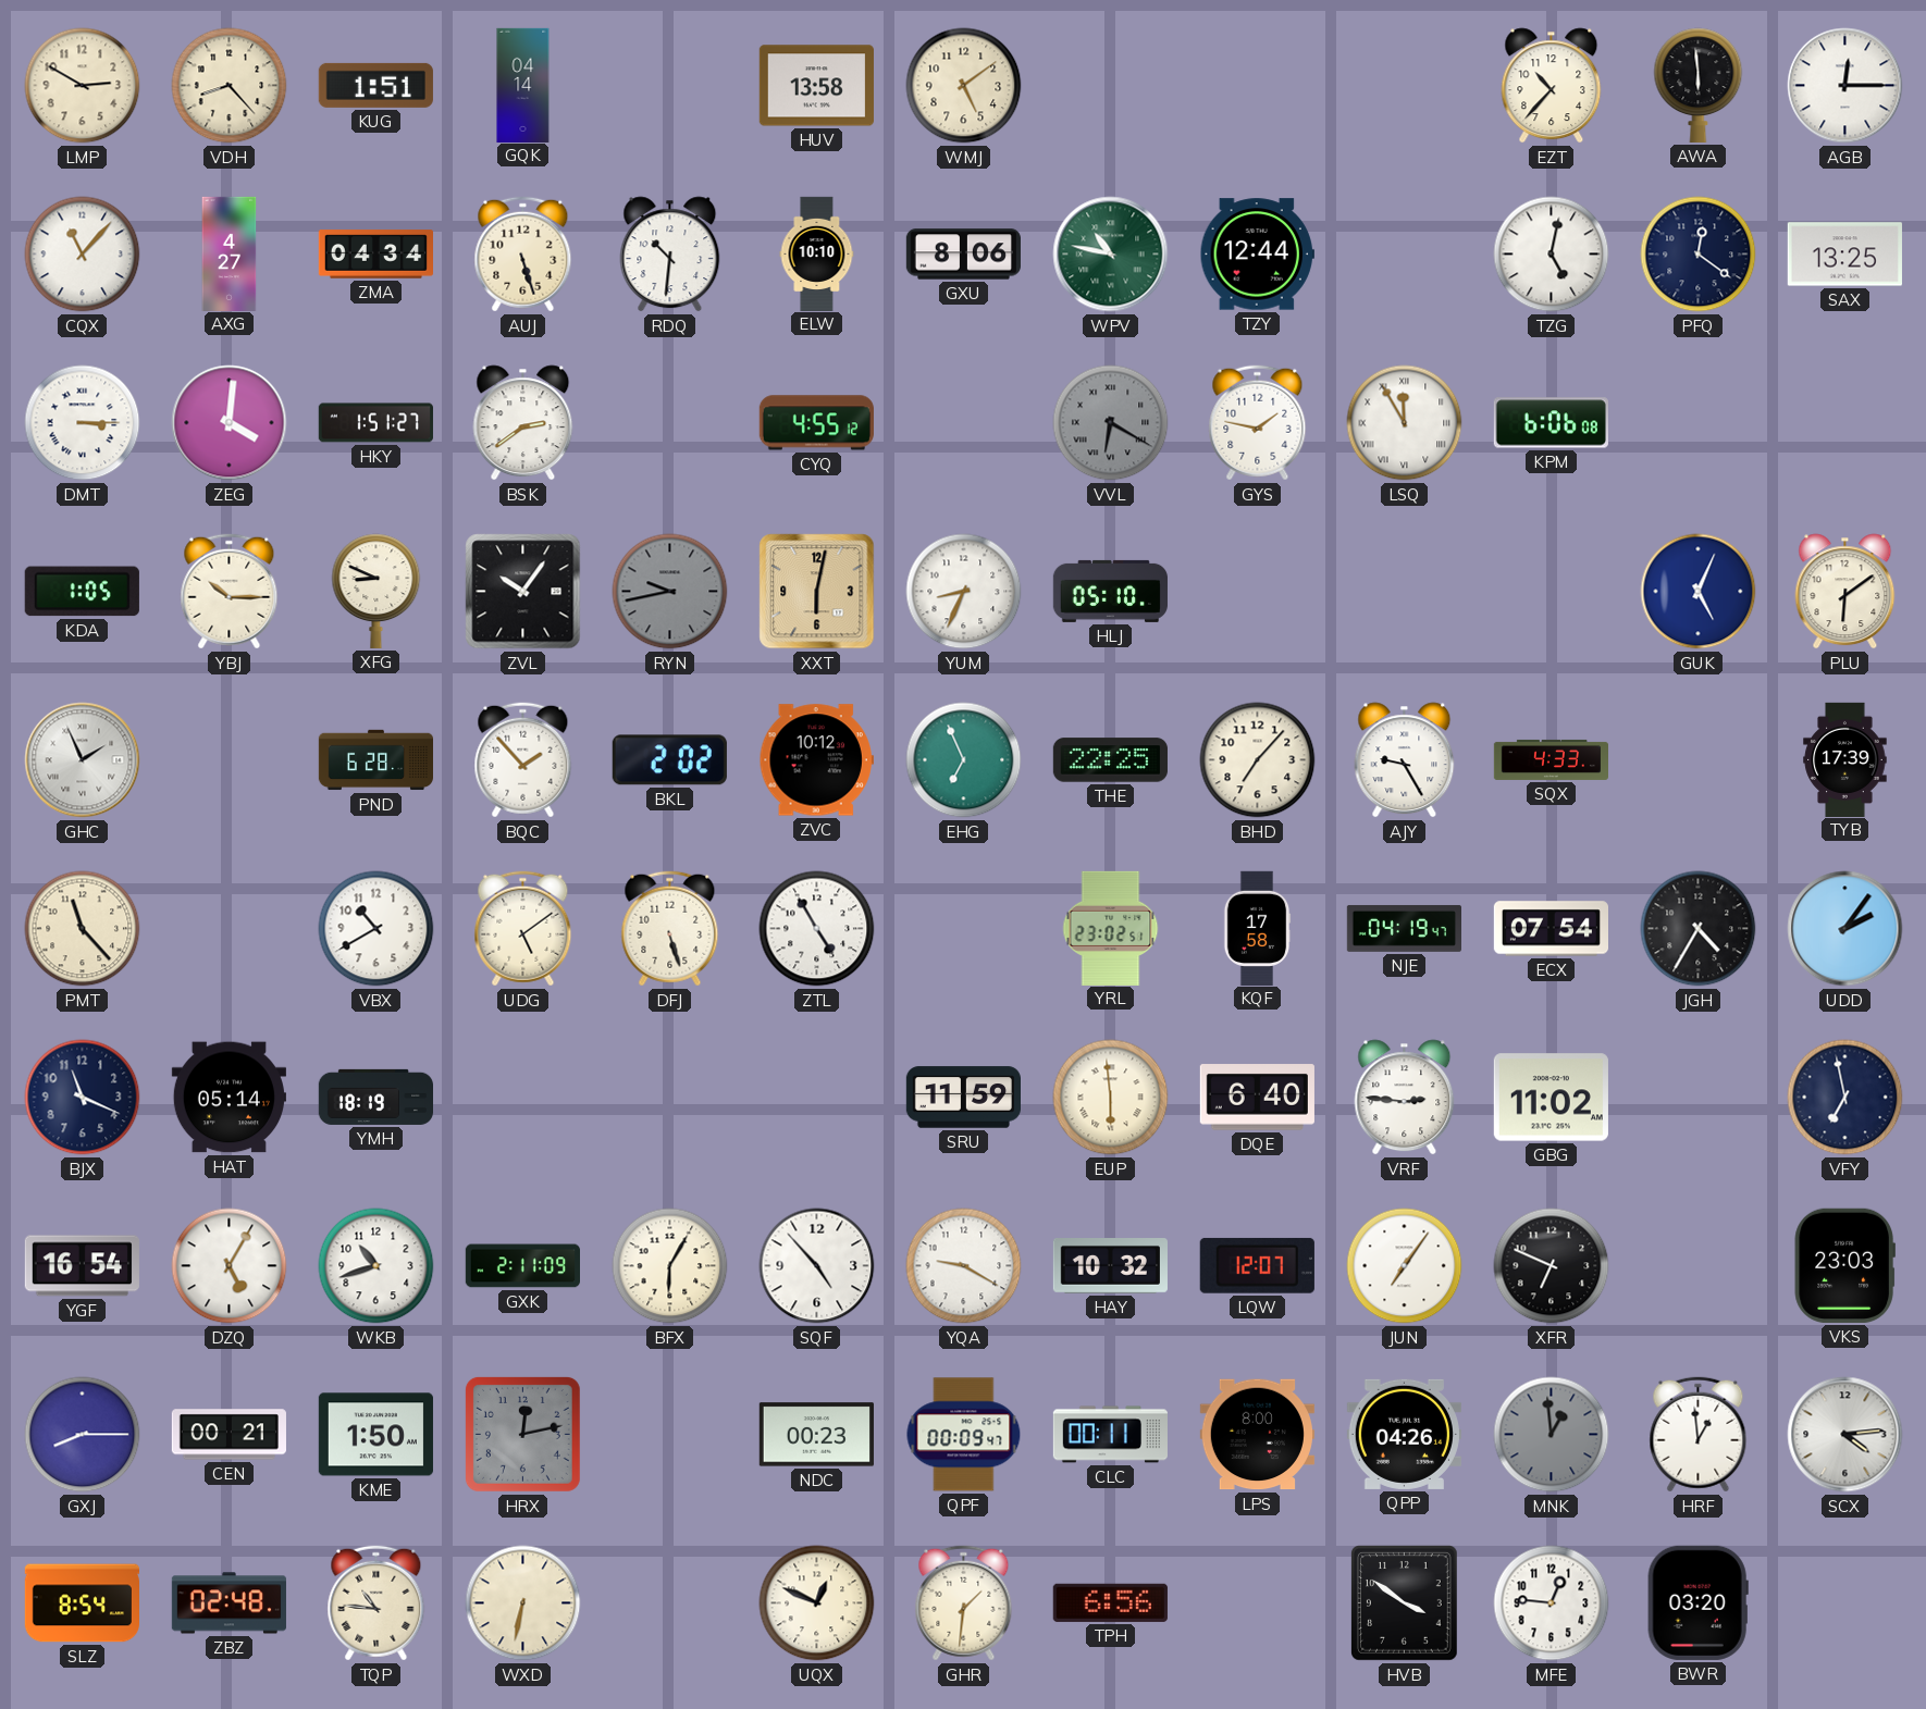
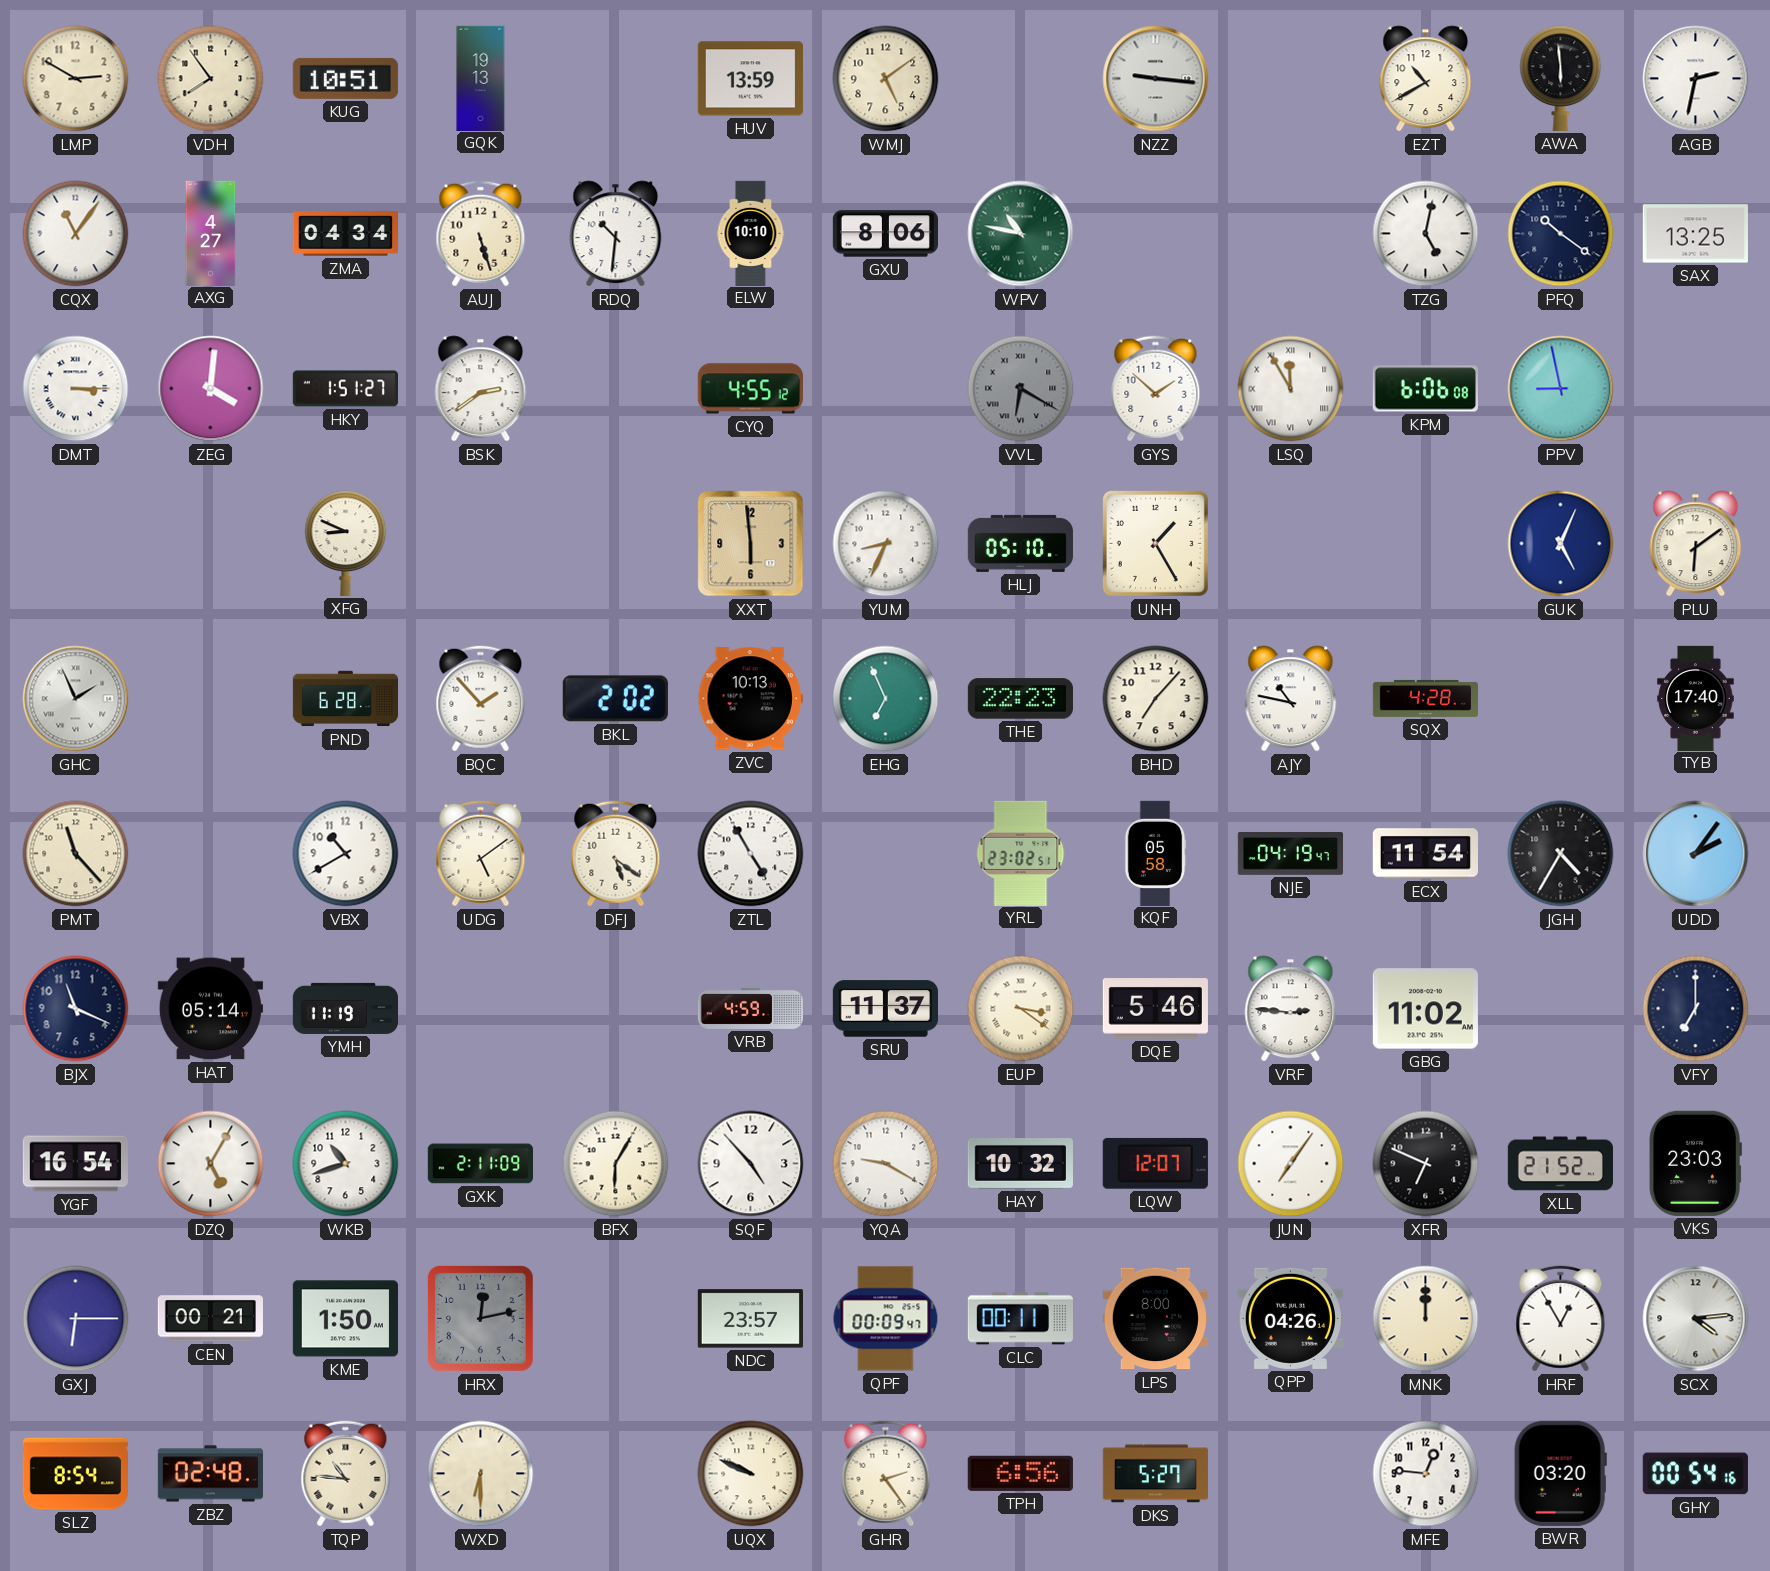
VDH: 8:23 -> 7:54 (211, 79)
KUG: 1:51 -> 10:51 (345, 78)
GQK: 04:14 -> 19:13 (481, 78)
HUV: 13:58 -> 13:59 (750, 79)
NZZ: none -> 9:16 (1156, 79)
EZT: 10:37 -> 10:40 (1426, 79)
AGB: 12:15 -> 2:32 (1696, 79)
CQX: 11:07 -> 11:06 (76, 234)
TZY: 12:44 -> none (1257, 255)
PFQ: 12:21 -> 10:21 (1561, 234)
GYS: 1:47 -> 1:52 (1156, 389)
PPV: none -> 8:58 (1561, 389)
KDA: 1:05 -> none (82, 592)
YBJ: 10:15 -> none (230, 592)
ZVL: 10:06 -> none (523, 592)
RYN: 9:43 -> none (670, 592)
XXT: 6:02 -> 5:59 (751, 544)
UNH: none -> 1:25 (1155, 543)
ZVC: 10:12 -> 10:13 (750, 699)
THE: 22:25 -> 22:23 (1020, 699)
AJY: 9:25 -> 10:47 (1291, 699)
SQX: 4:33 -> 4:28 (1425, 698)
TYB: 17:39 -> 17:40 (1696, 698)
DFJ: 5:27 -> 5:21 (616, 854)
KQF: 17:58 -> 05:58 (1155, 853)
ECX: 07:54 -> 11:54 (1425, 854)
YMH: 18:19 -> 11:19 (345, 1008)
VRB: none -> 4:59 (750, 1008)
SRU: 11:59 -> 11:37 (885, 1009)
EUP: 5:59 -> 3:21 (1021, 1009)
DQE: 6:40 -> 5:46 (1155, 1009)
VFY: 6:58 -> 7:00 (1696, 1009)
XLL: none -> 21:52 (1560, 1164)
GXJ: 8:15 -> 6:15 (76, 1319)
NDC: 00:23 -> 23:57 (750, 1319)
MNK: 12:59 -> 12:00 (1426, 1319)
MNK dial: grey -> cream (1426, 1319)
HRF: 12:59 -> 12:55 (1561, 1319)
WXD: 6:32 -> 6:30 (481, 1474)
UQX: 12:49 -> 9:49 (751, 1474)
GHR: 1:31 -> 2:24 (886, 1474)
DKS: none -> 5:27 (1155, 1474)
HVB: 3:51 -> none (1405, 1603)
GHY: none -> 00:54 (1695, 1474)
